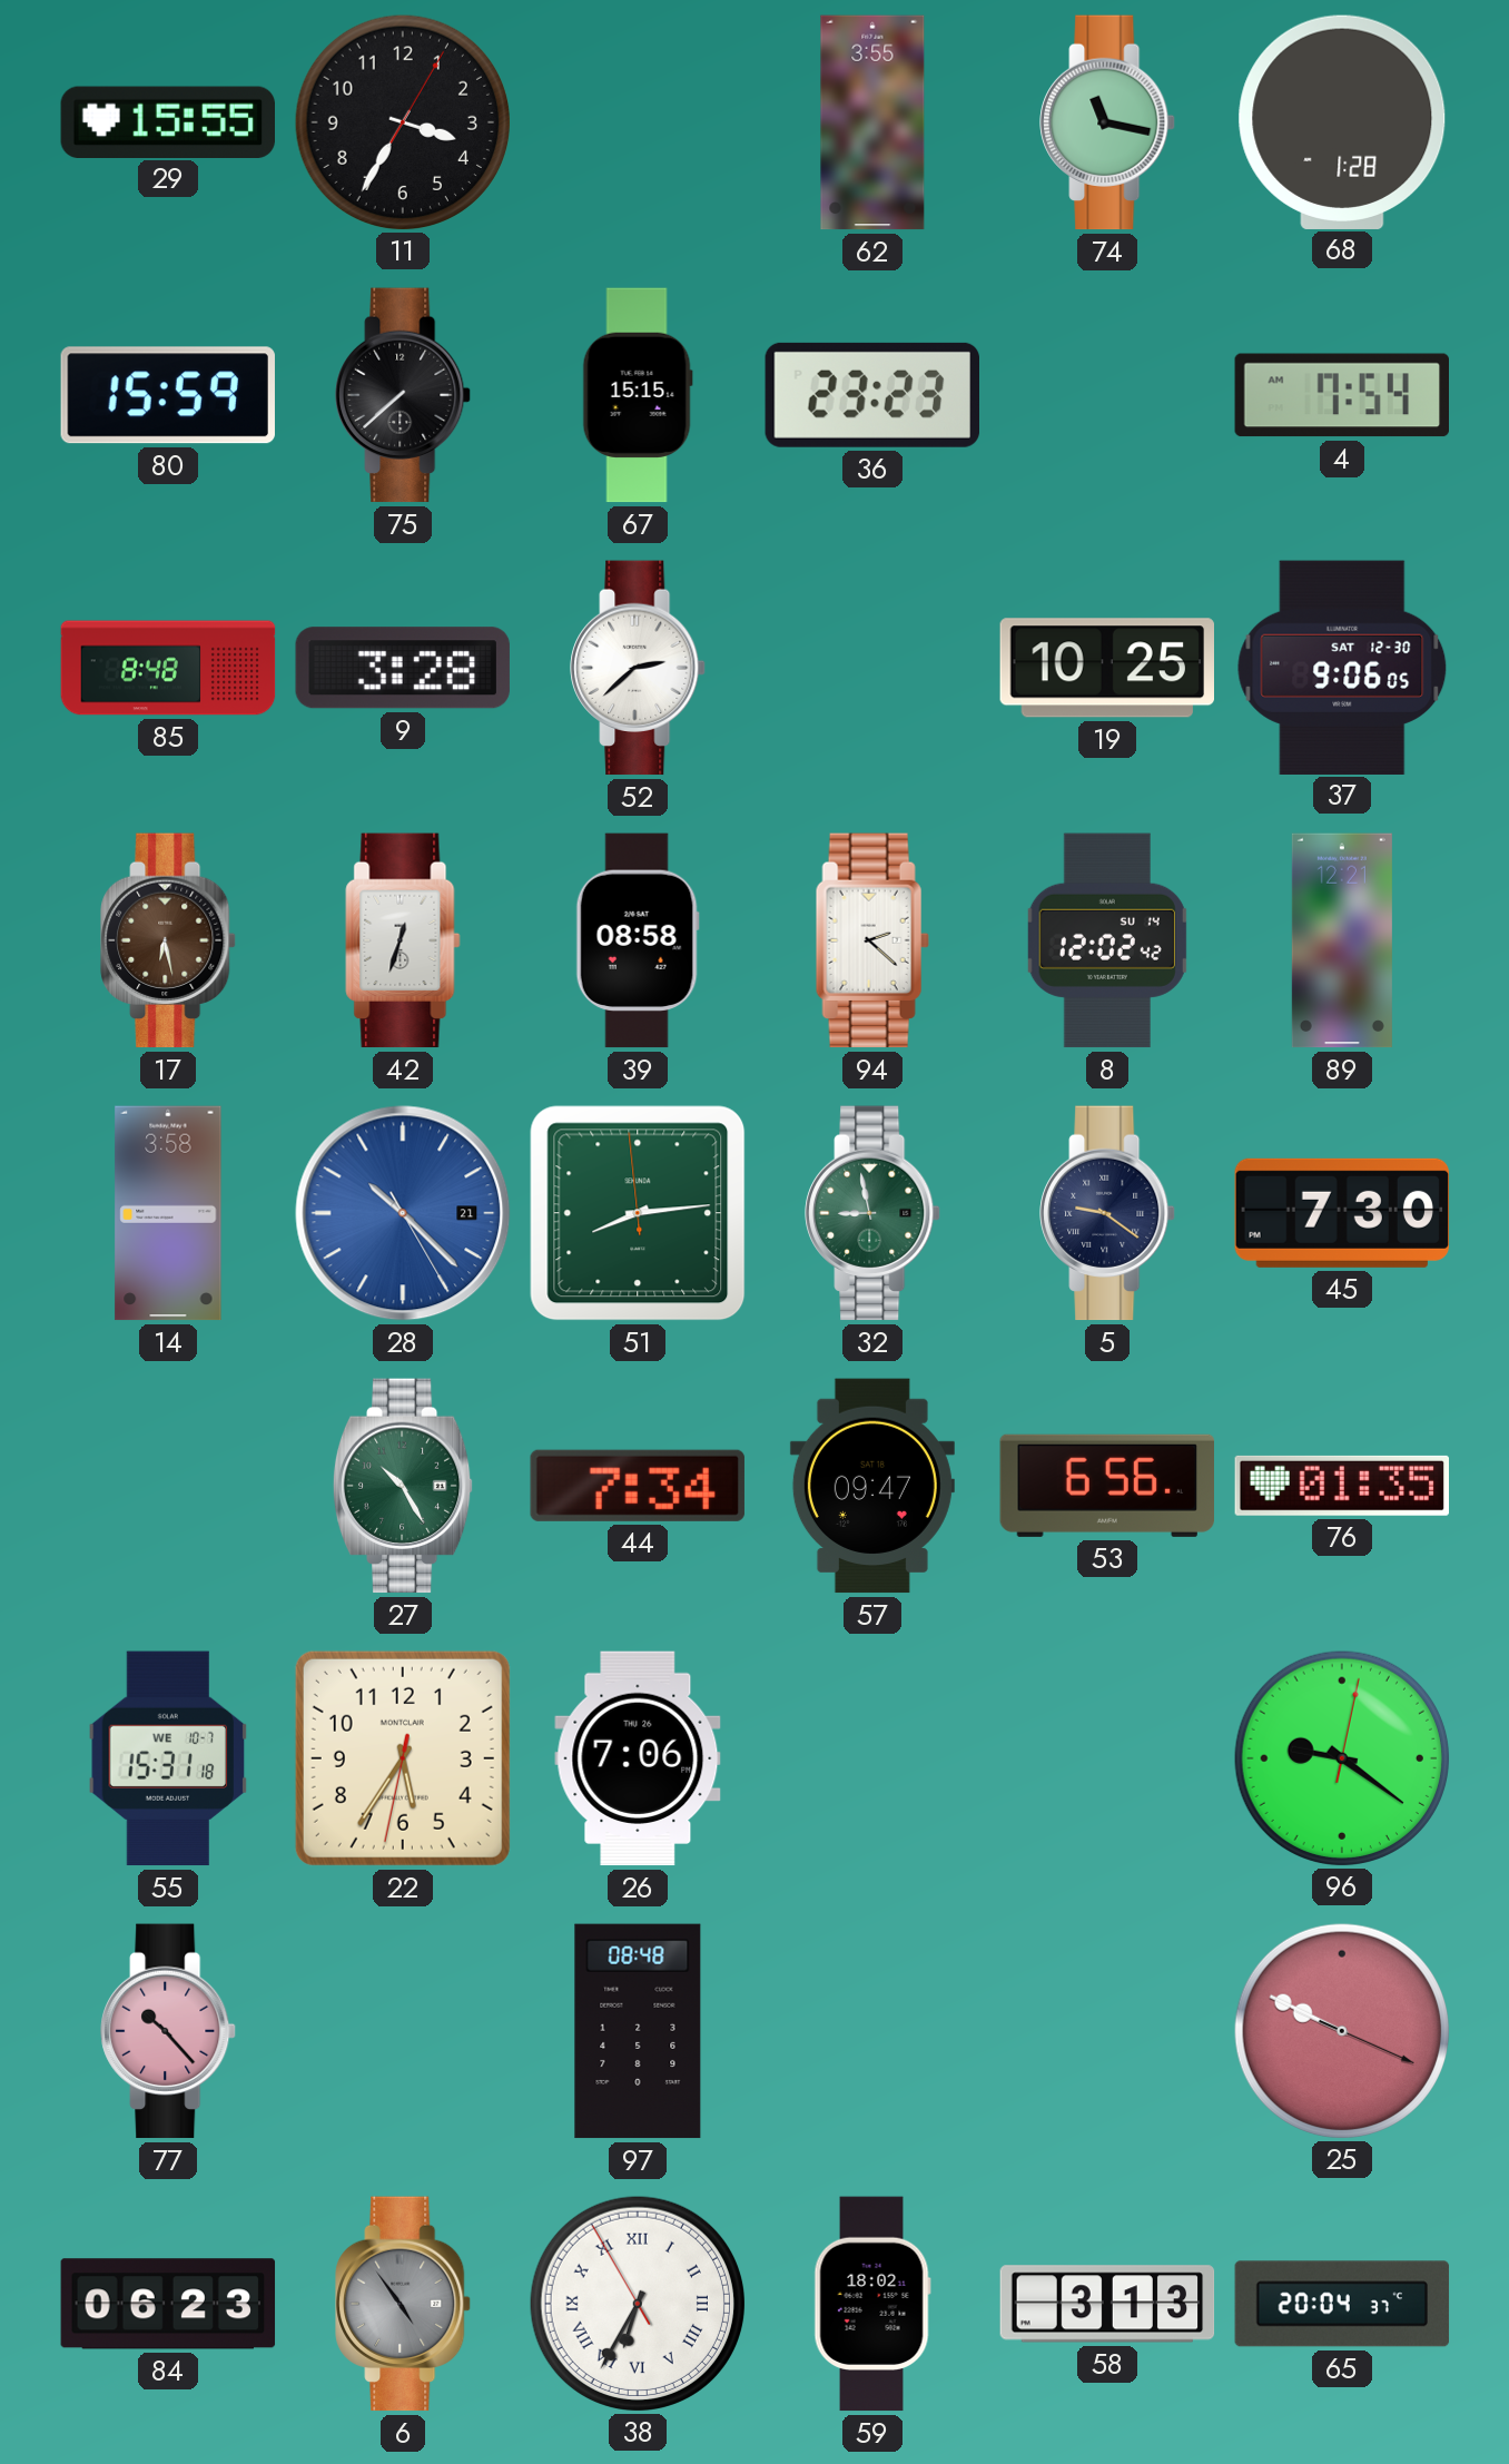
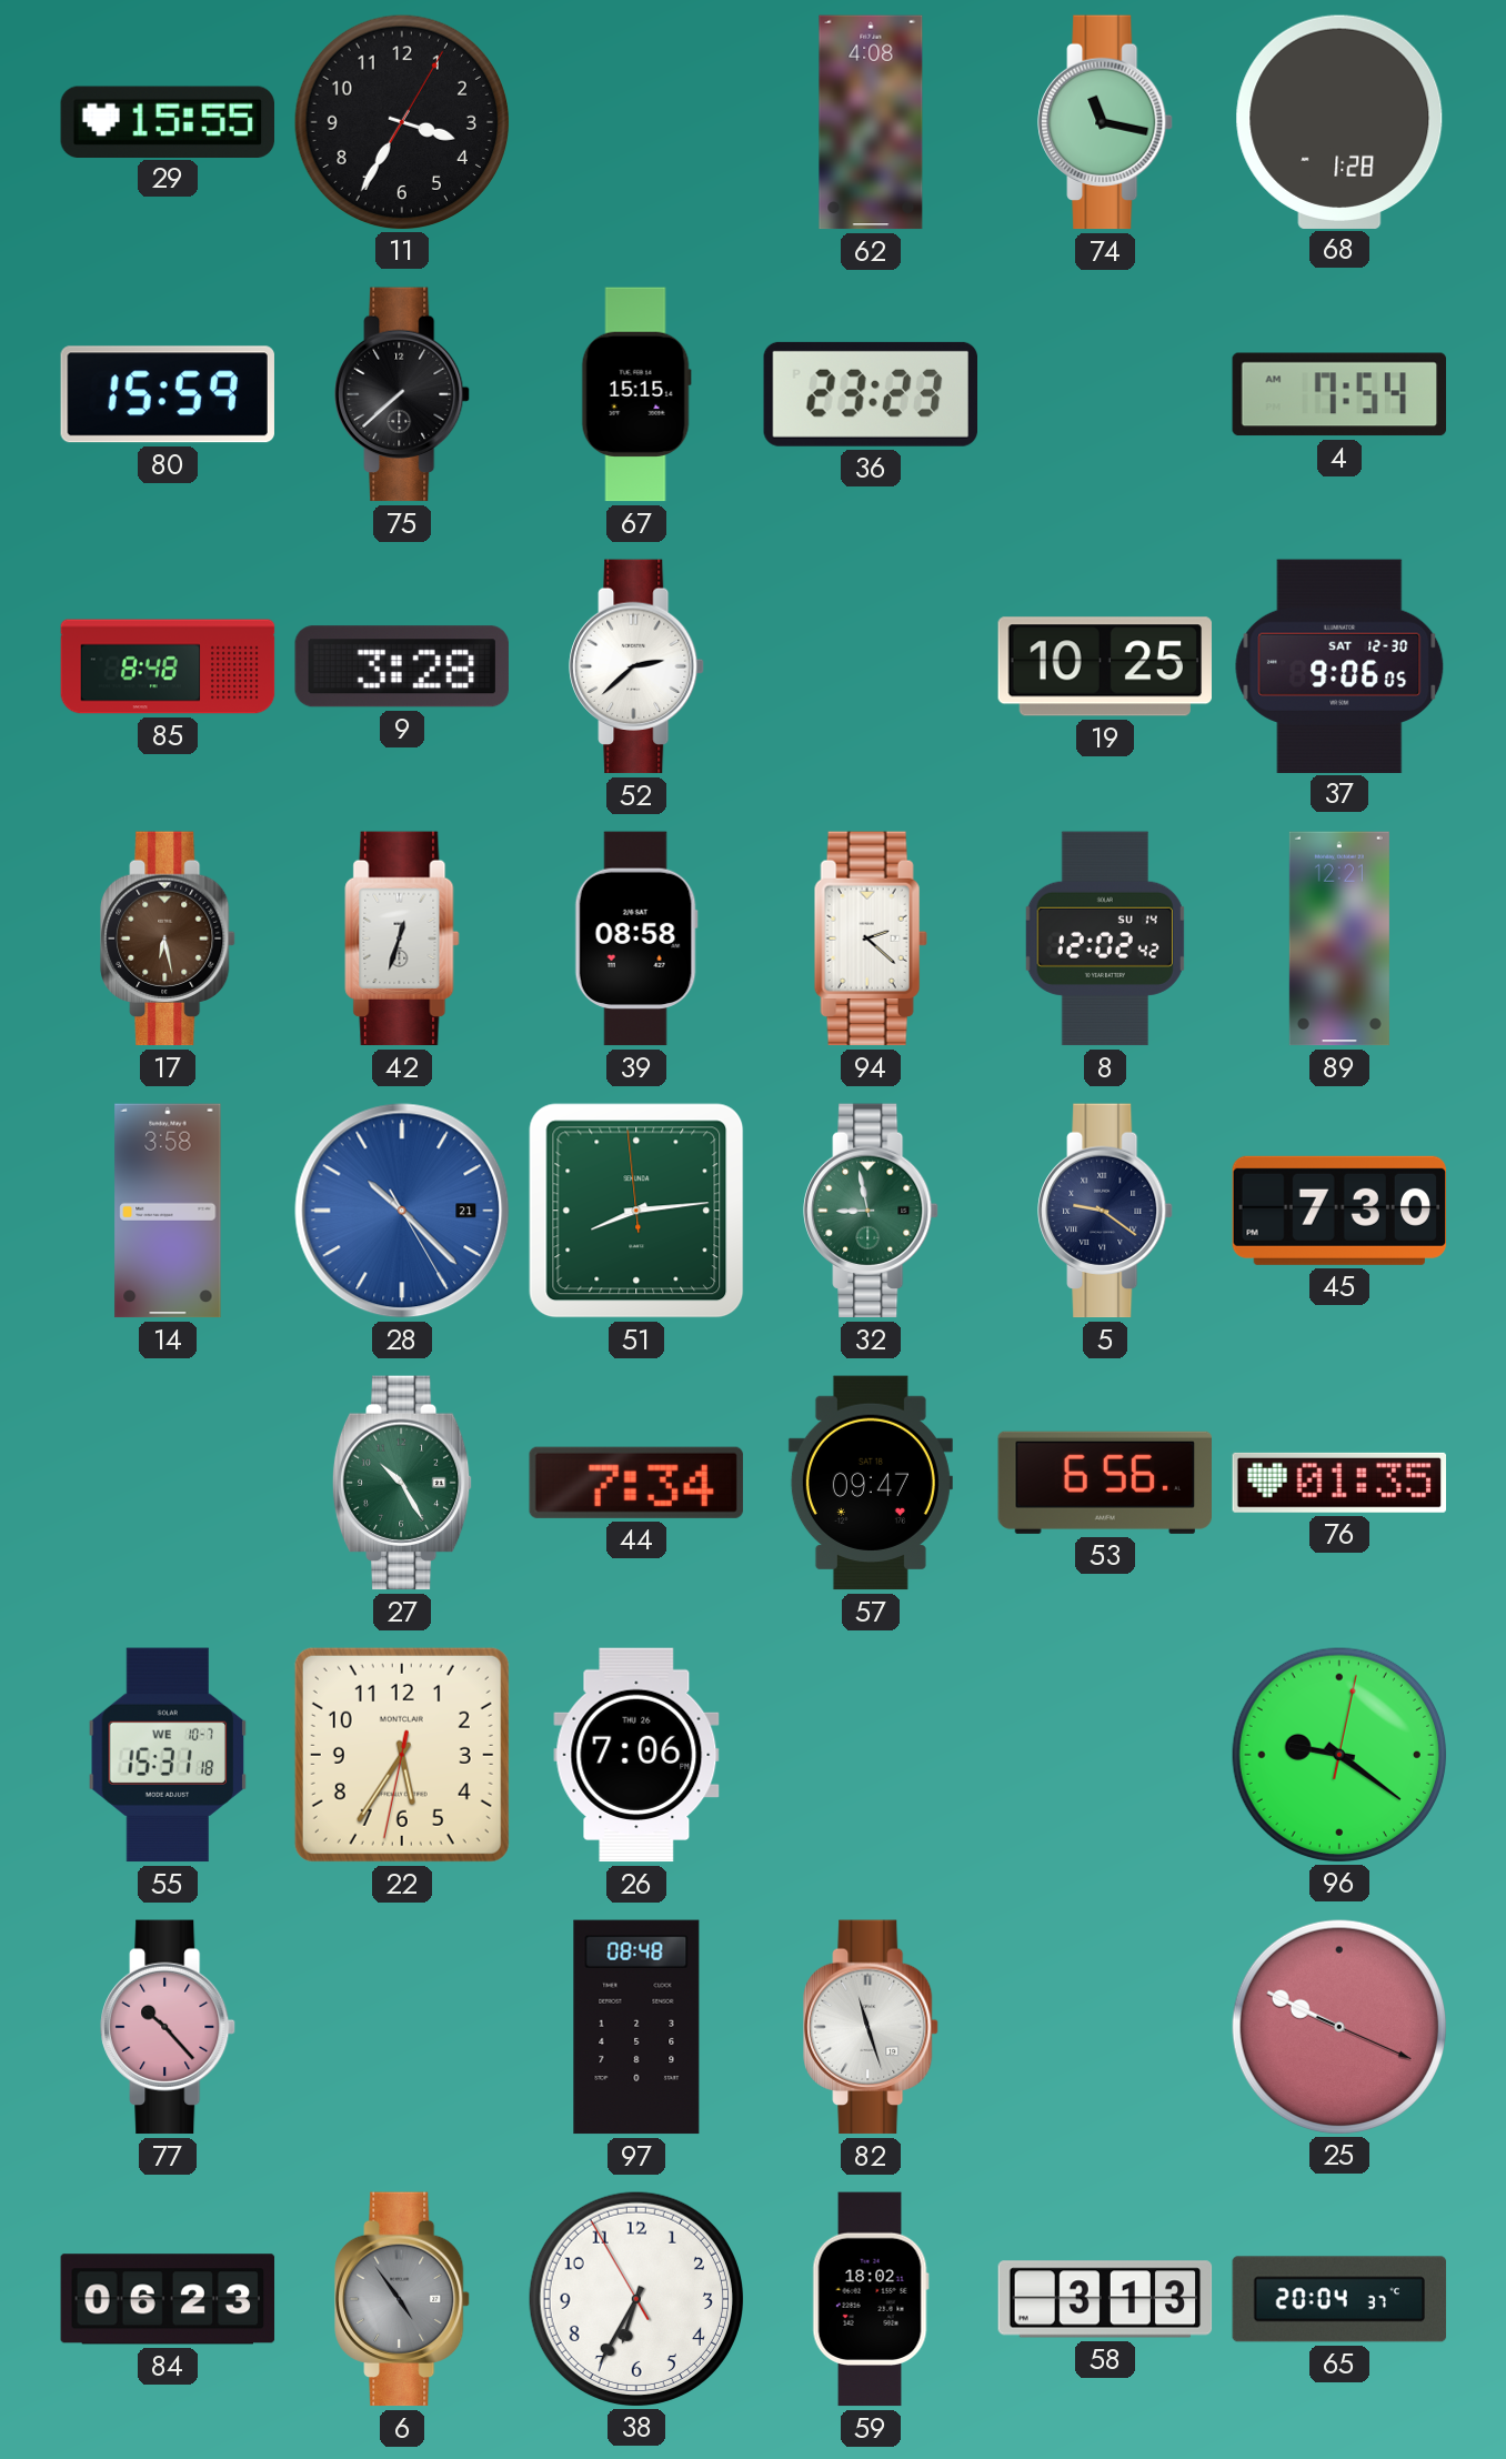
62: 3:55 -> 4:08 (871, 122)
82: none -> 11:27 (871, 2027)
38 numerals: Roman -> Arabic (635, 2298)
